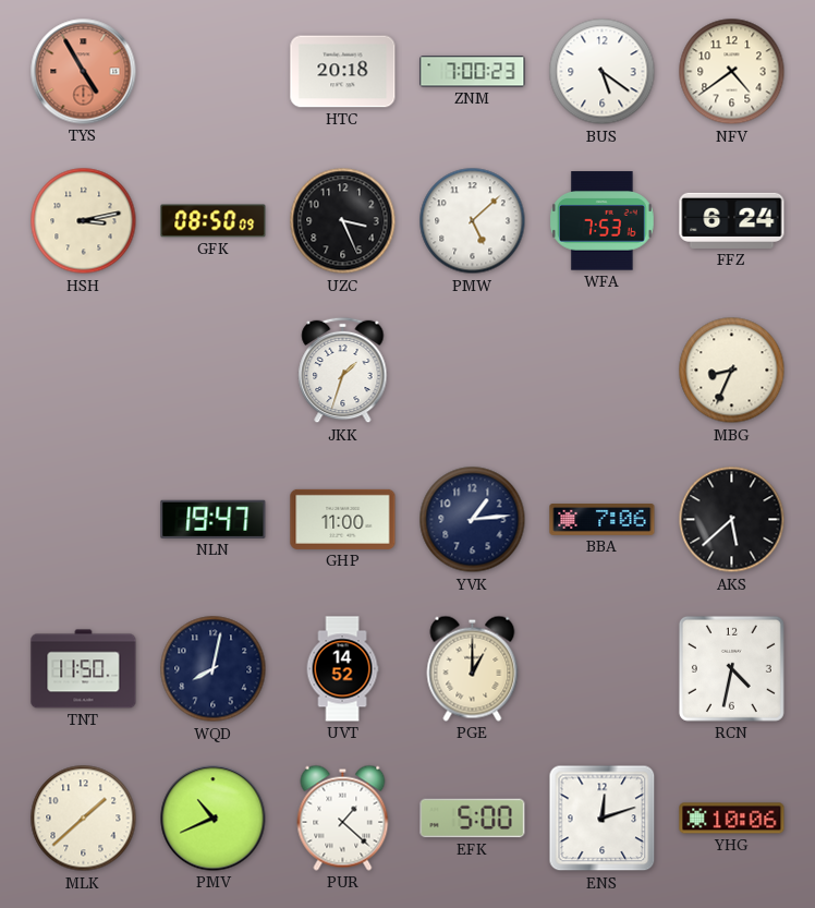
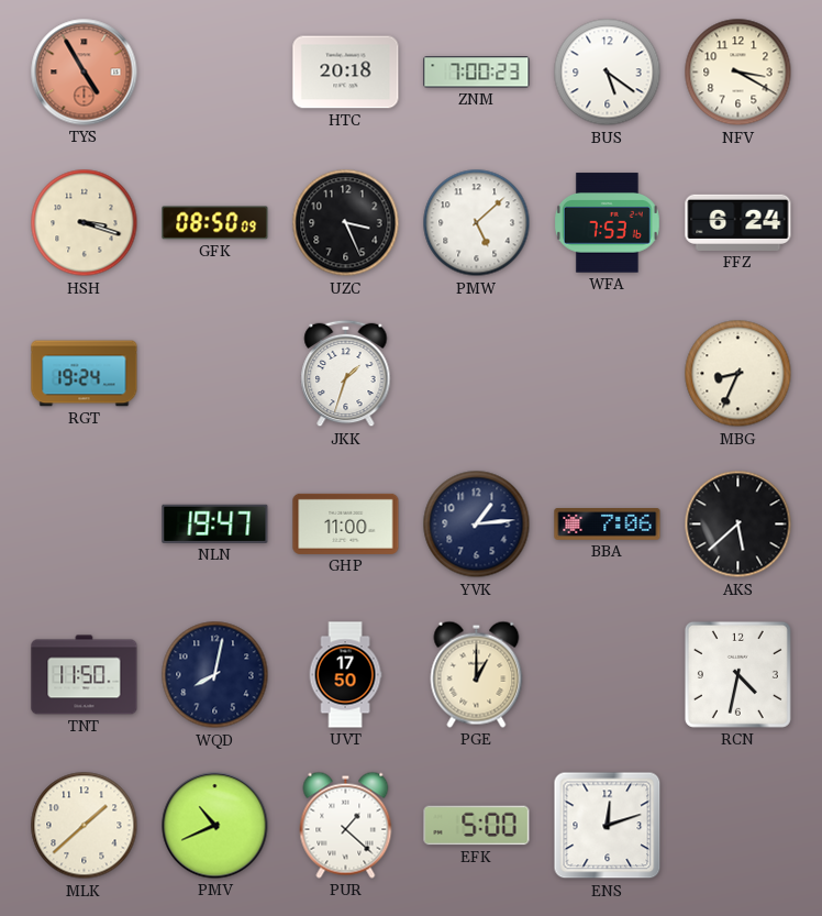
NFV: 4:39 -> 3:20 (738, 73)
HSH: 3:13 -> 3:18 (85, 223)
RGT: none -> 19:24 (85, 374)
UVT: 14:52 -> 17:50 (345, 675)
YHG: 10:06 -> none (732, 819)
